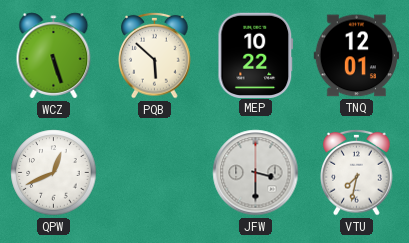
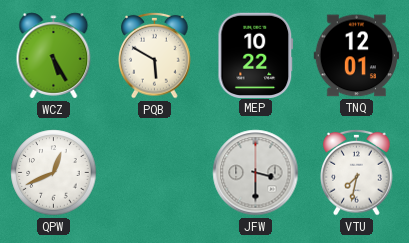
WCZ: 5:27 -> 5:25 (54, 56)
PQB: 5:52 -> 5:50 (155, 55)
